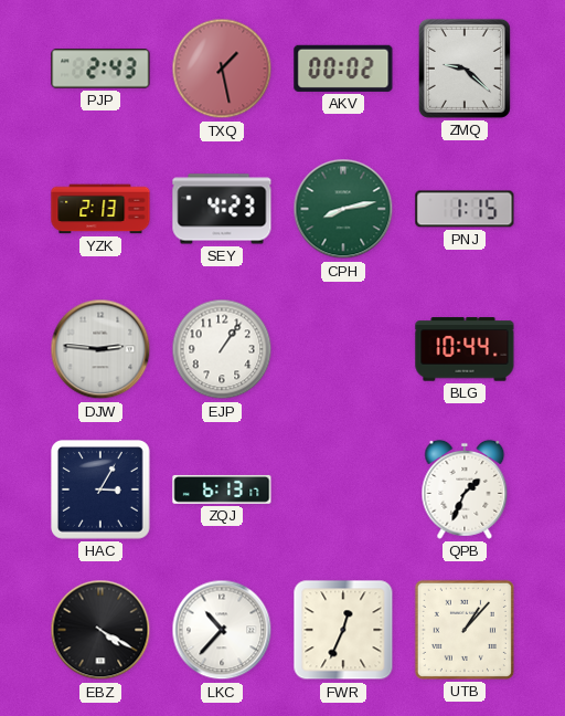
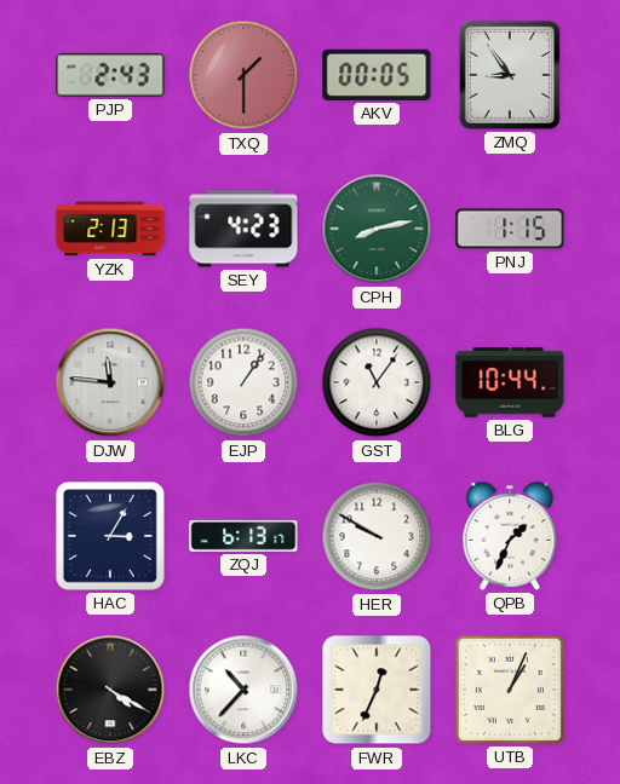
TXQ: 1:28 -> 1:30 (243, 75)
AKV: 00:02 -> 00:05 (377, 75)
ZMQ: 9:22 -> 8:54 (510, 75)
DJW: 2:46 -> 11:46 (110, 382)
GST: none -> 11:06 (377, 382)
HER: none -> 9:50 (377, 536)
UTB: 1:07 -> 1:04 (510, 690)
